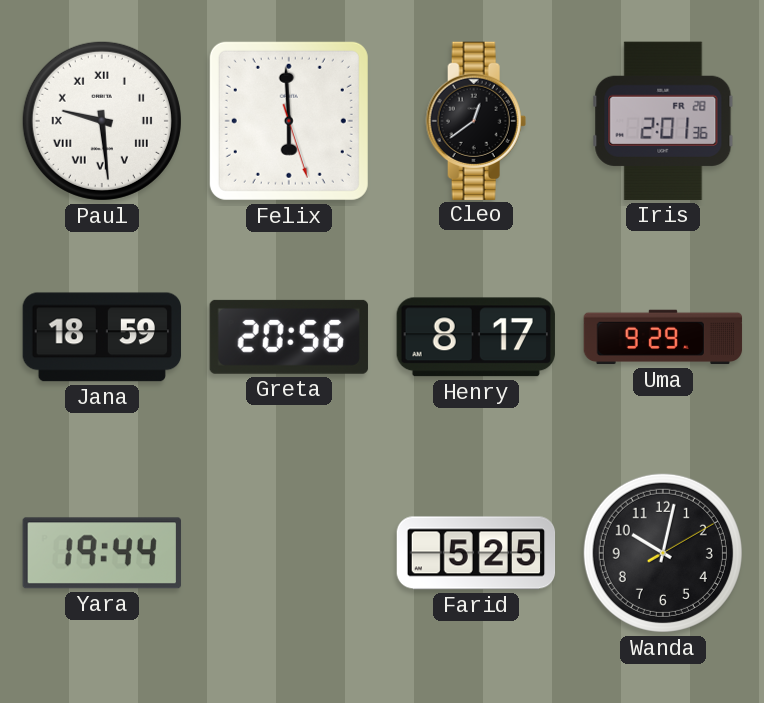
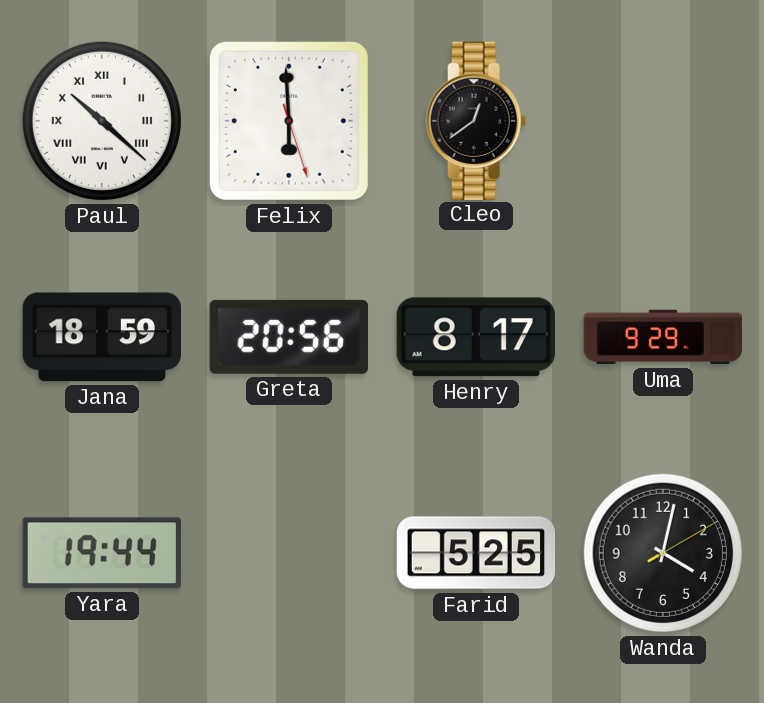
Paul: 9:29 -> 10:22 (102, 121)
Iris: 2:01 -> none (663, 121)
Wanda: 10:02 -> 4:02 (663, 553)
